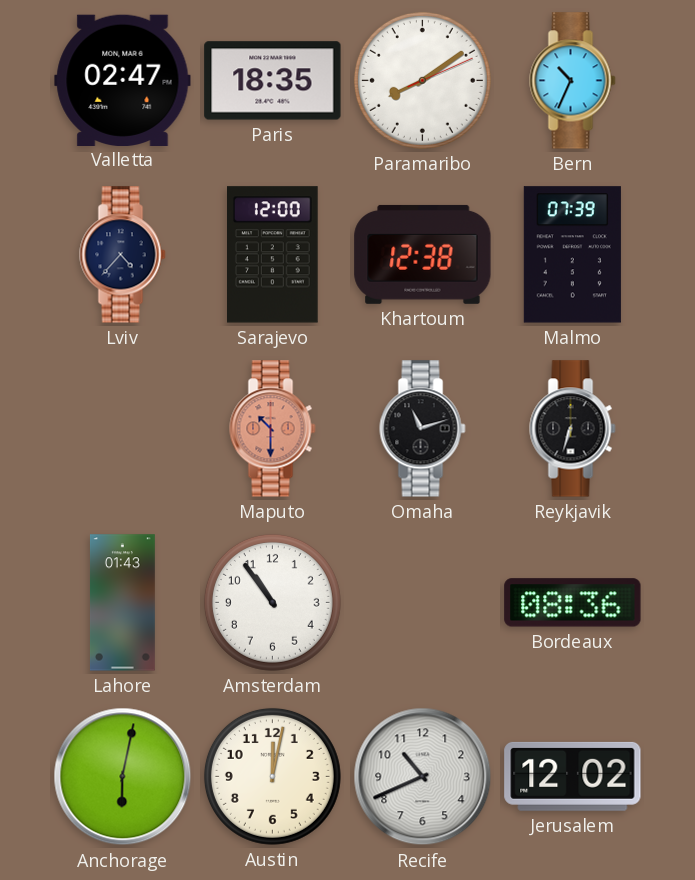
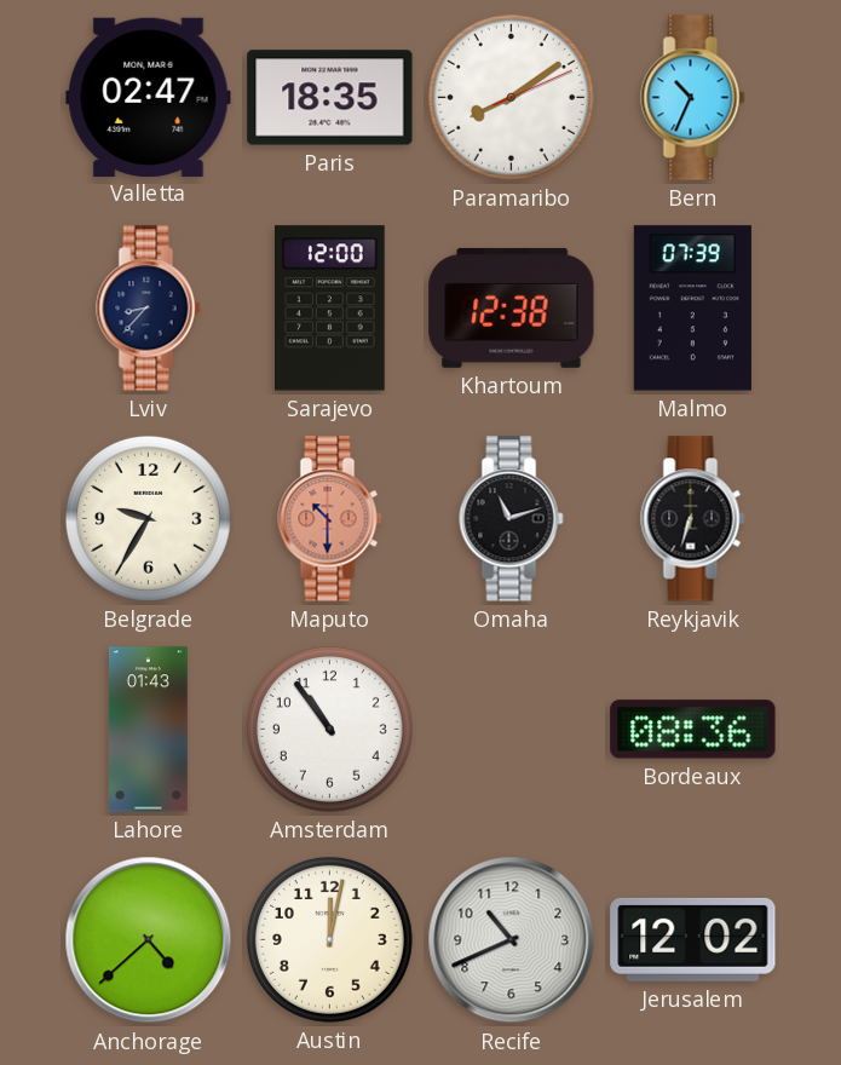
Lviv: 4:37 -> 8:37 (149, 309)
Belgrade: none -> 9:35 (148, 518)
Anchorage: 6:02 -> 4:38 (149, 940)
